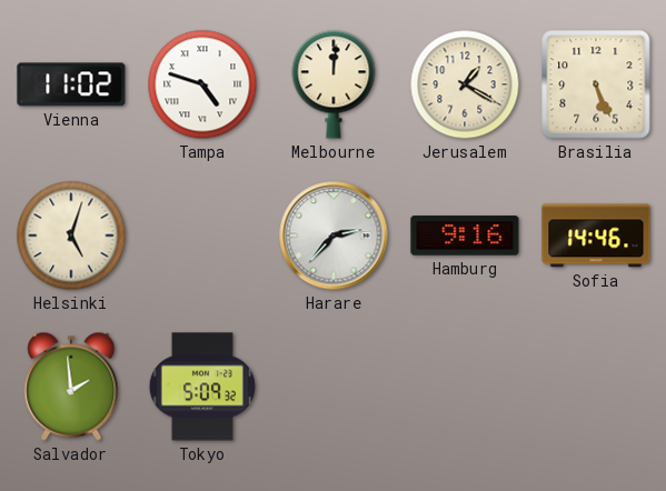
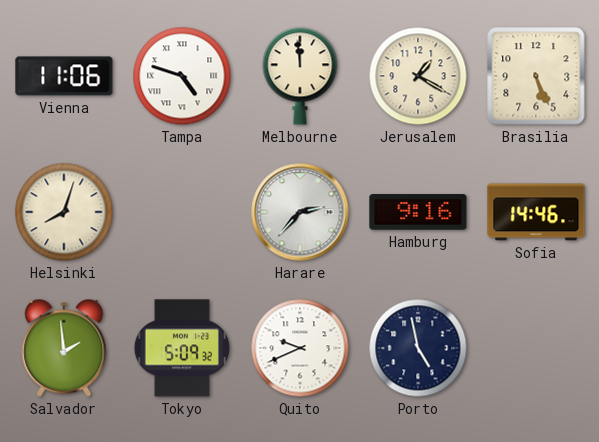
Vienna: 11:02 -> 11:06 (64, 76)
Melbourne: 12:01 -> 11:59 (300, 76)
Helsinki: 5:03 -> 8:03 (64, 212)
Quito: none -> 9:41 (300, 348)
Porto: none -> 4:58 (418, 348)
